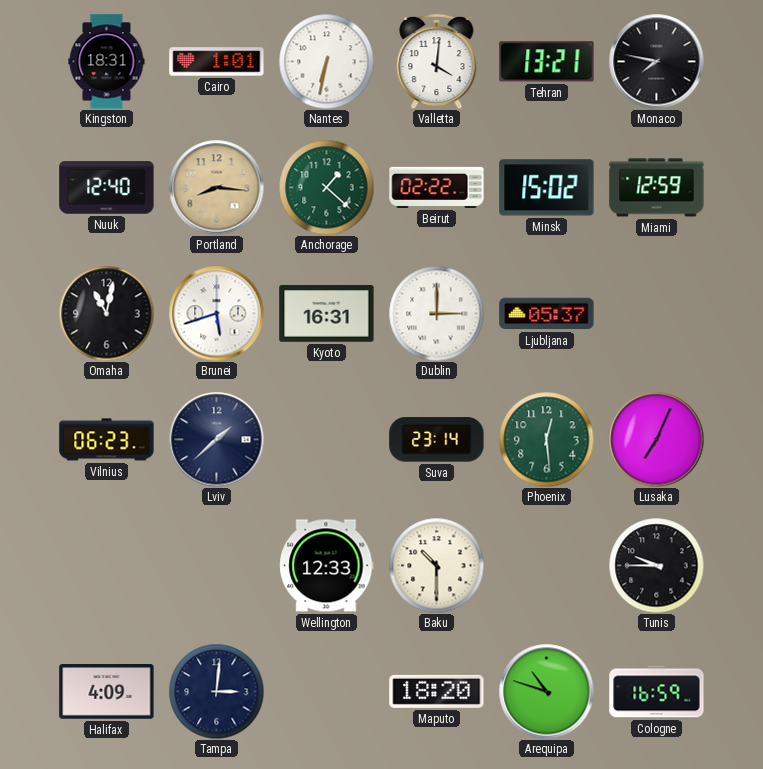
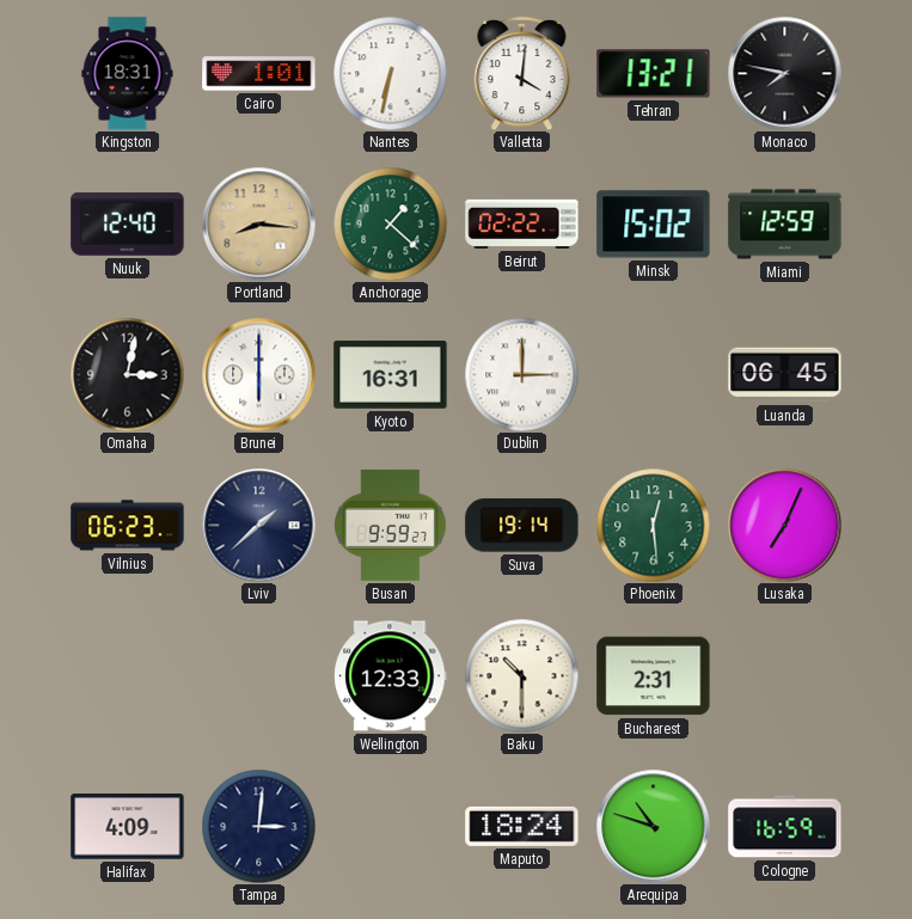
Omaha: 11:02 -> 3:02 (127, 374)
Brunei: 5:42 -> 6:00 (258, 374)
Ljubljana: 05:37 -> none (547, 314)
Luanda: none -> 06:45 (785, 375)
Busan: none -> 9:59 (390, 525)
Suva: 23:14 -> 19:14 (522, 526)
Bucharest: none -> 2:31 (654, 676)
Tunis: 9:45 -> none (656, 565)
Maputo: 18:20 -> 18:24 (522, 826)
